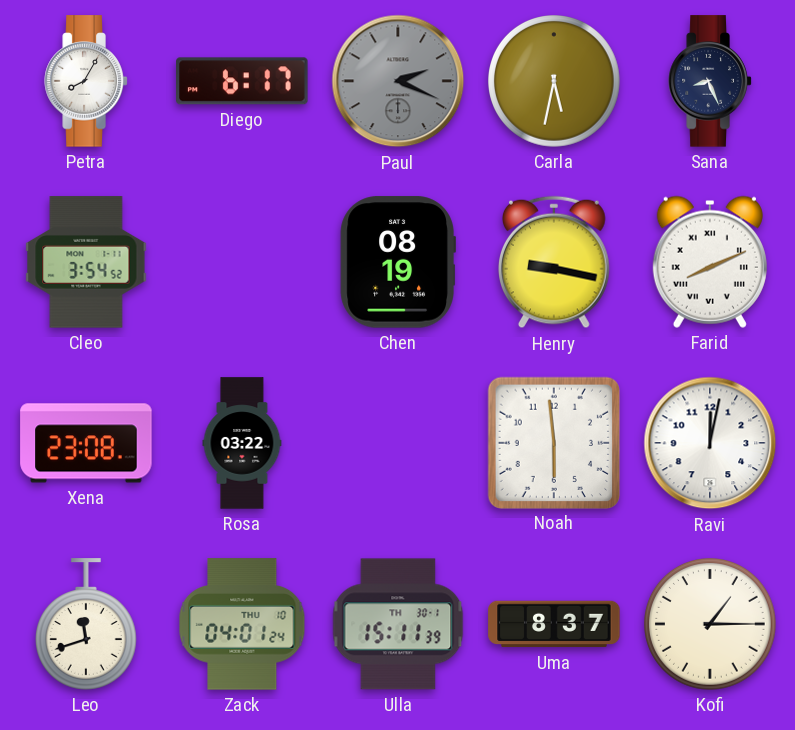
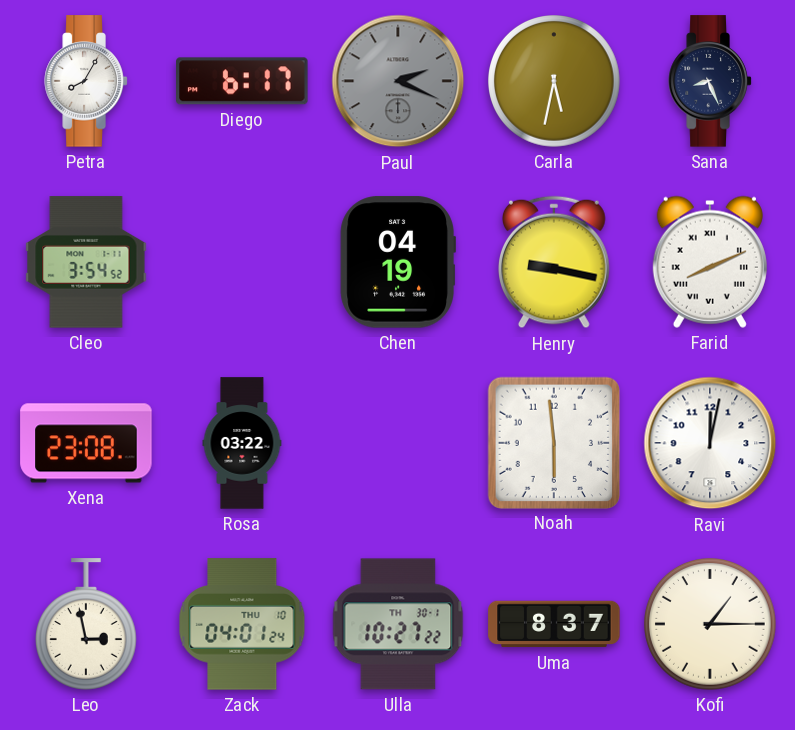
Chen: 08:19 -> 04:19 (398, 262)
Leo: 11:42 -> 2:58 (86, 624)
Ulla: 15:11 -> 10:27 (398, 624)
